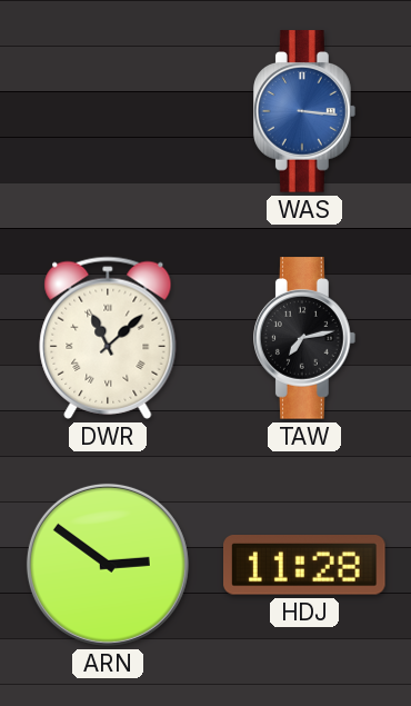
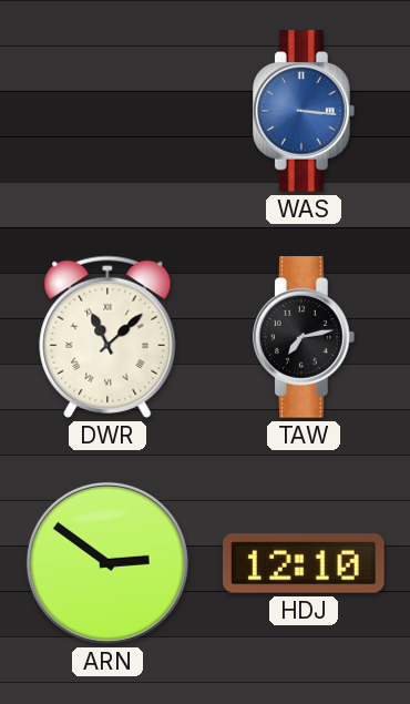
HDJ: 11:28 -> 12:10 (305, 564)
